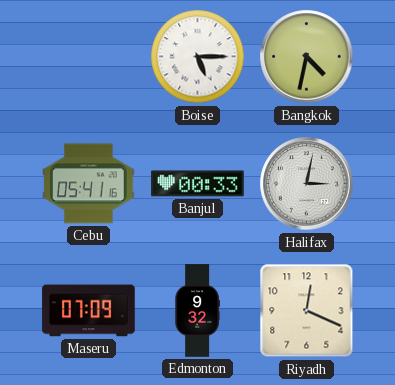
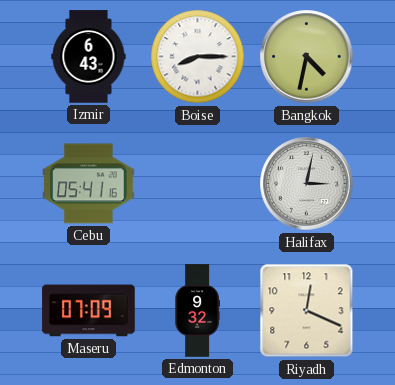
Izmir: none -> 6:43 (89, 57)
Boise: 5:15 -> 8:15 (198, 57)
Banjul: 00:33 -> none (198, 184)
